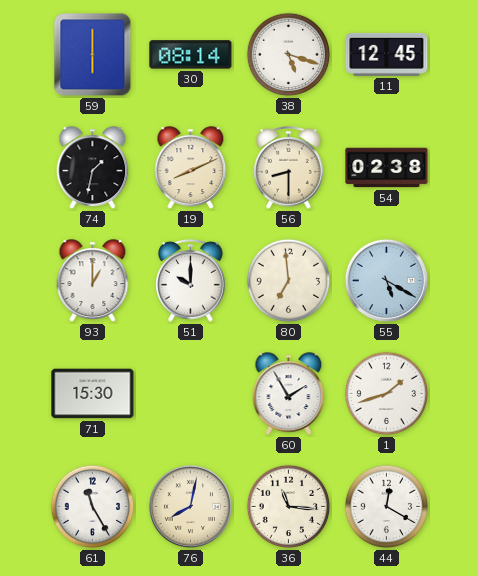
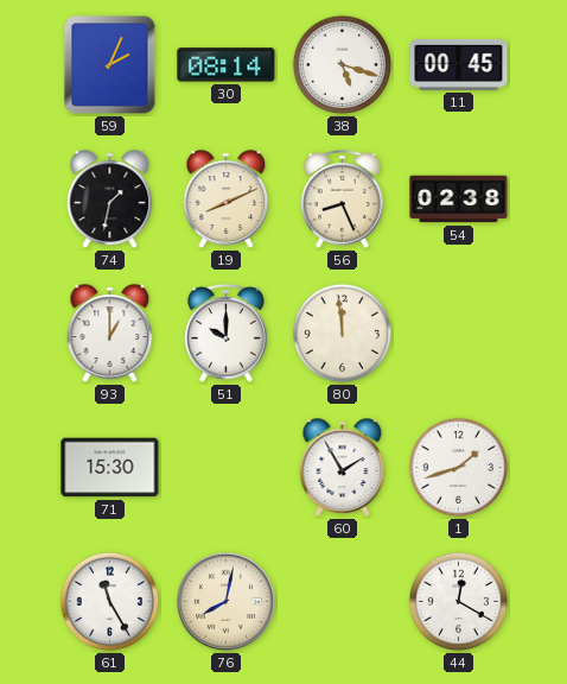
59: 6:00 -> 2:04 (110, 65)
11: 12:45 -> 00:45 (459, 64)
56: 8:30 -> 8:26 (343, 199)
80: 6:59 -> 11:59 (343, 334)
55: 5:20 -> none (386, 280)
36: 11:16 -> none (289, 507)
